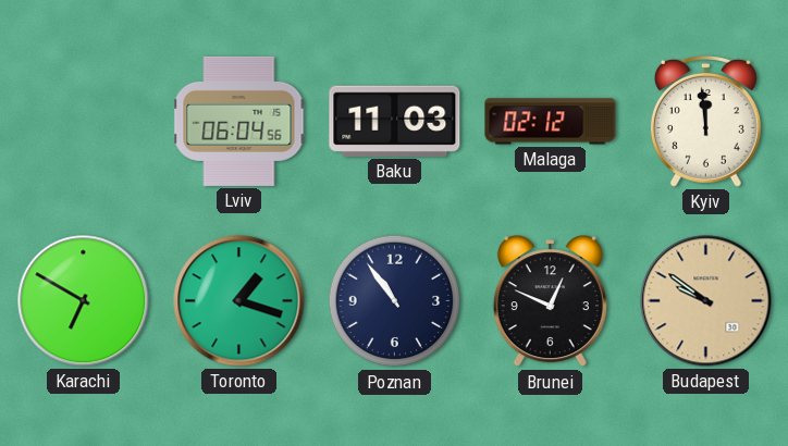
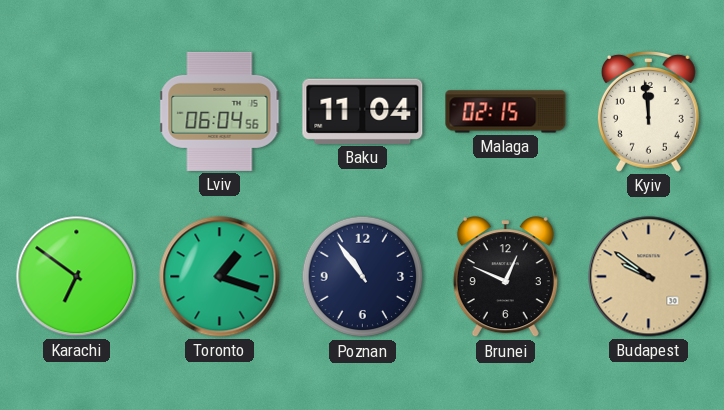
Baku: 11:03 -> 11:04 (363, 111)
Malaga: 02:12 -> 02:15 (506, 112)
Karachi: 6:50 -> 6:51 (77, 277)
